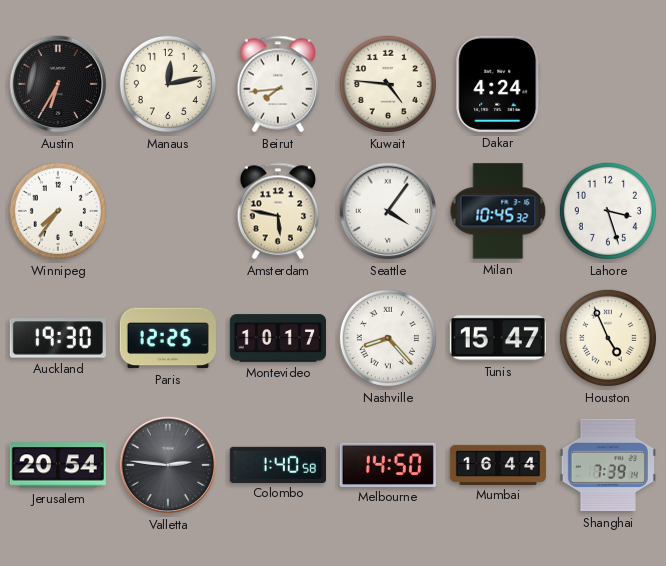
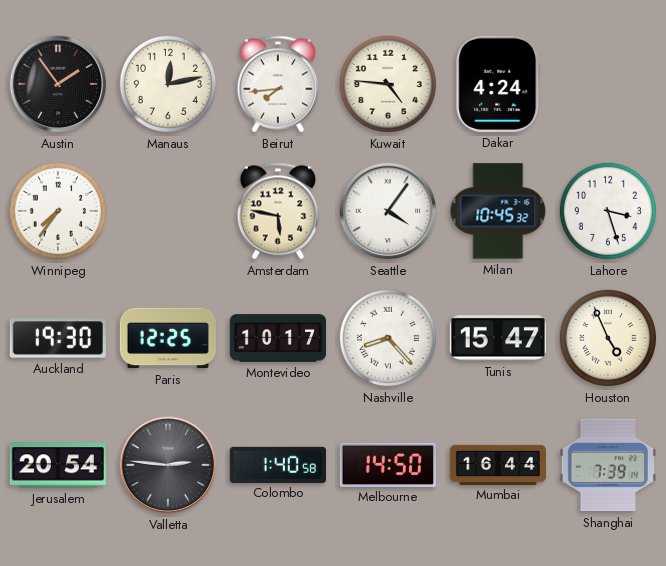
Austin: 6:35 -> 1:54 (58, 84)
